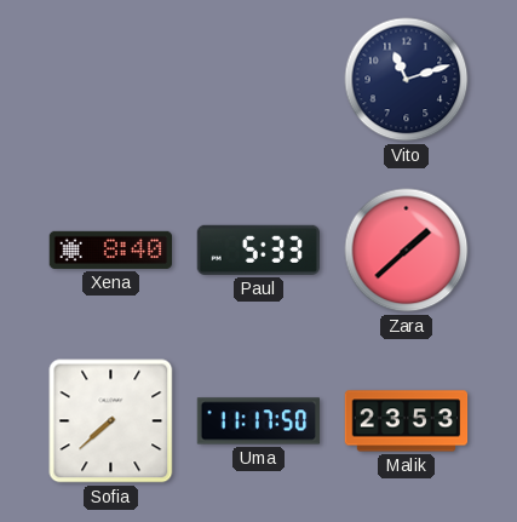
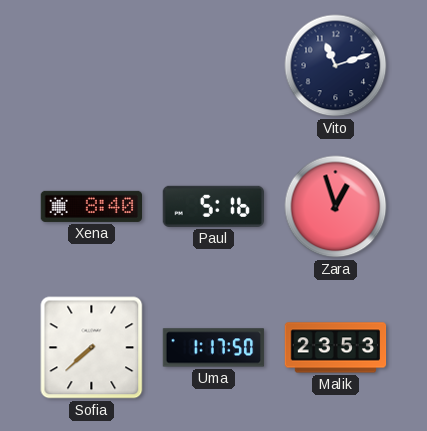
Paul: 5:33 -> 5:16 (213, 206)
Zara: 1:38 -> 12:57 (336, 207)
Uma: 11:17 -> 1:17 (214, 348)
